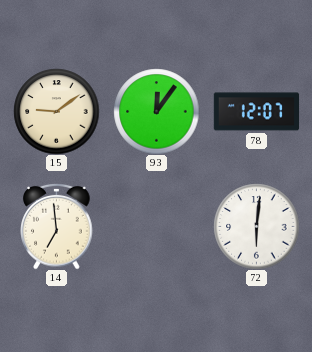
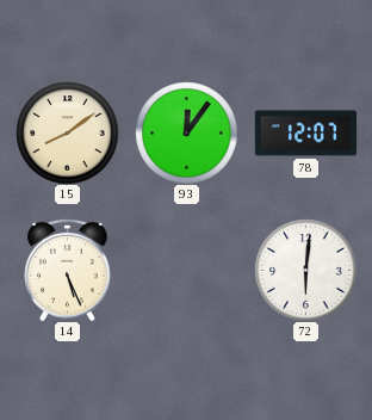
15: 9:09 -> 8:09 (67, 132)
14: 6:59 -> 5:26 (68, 270)
